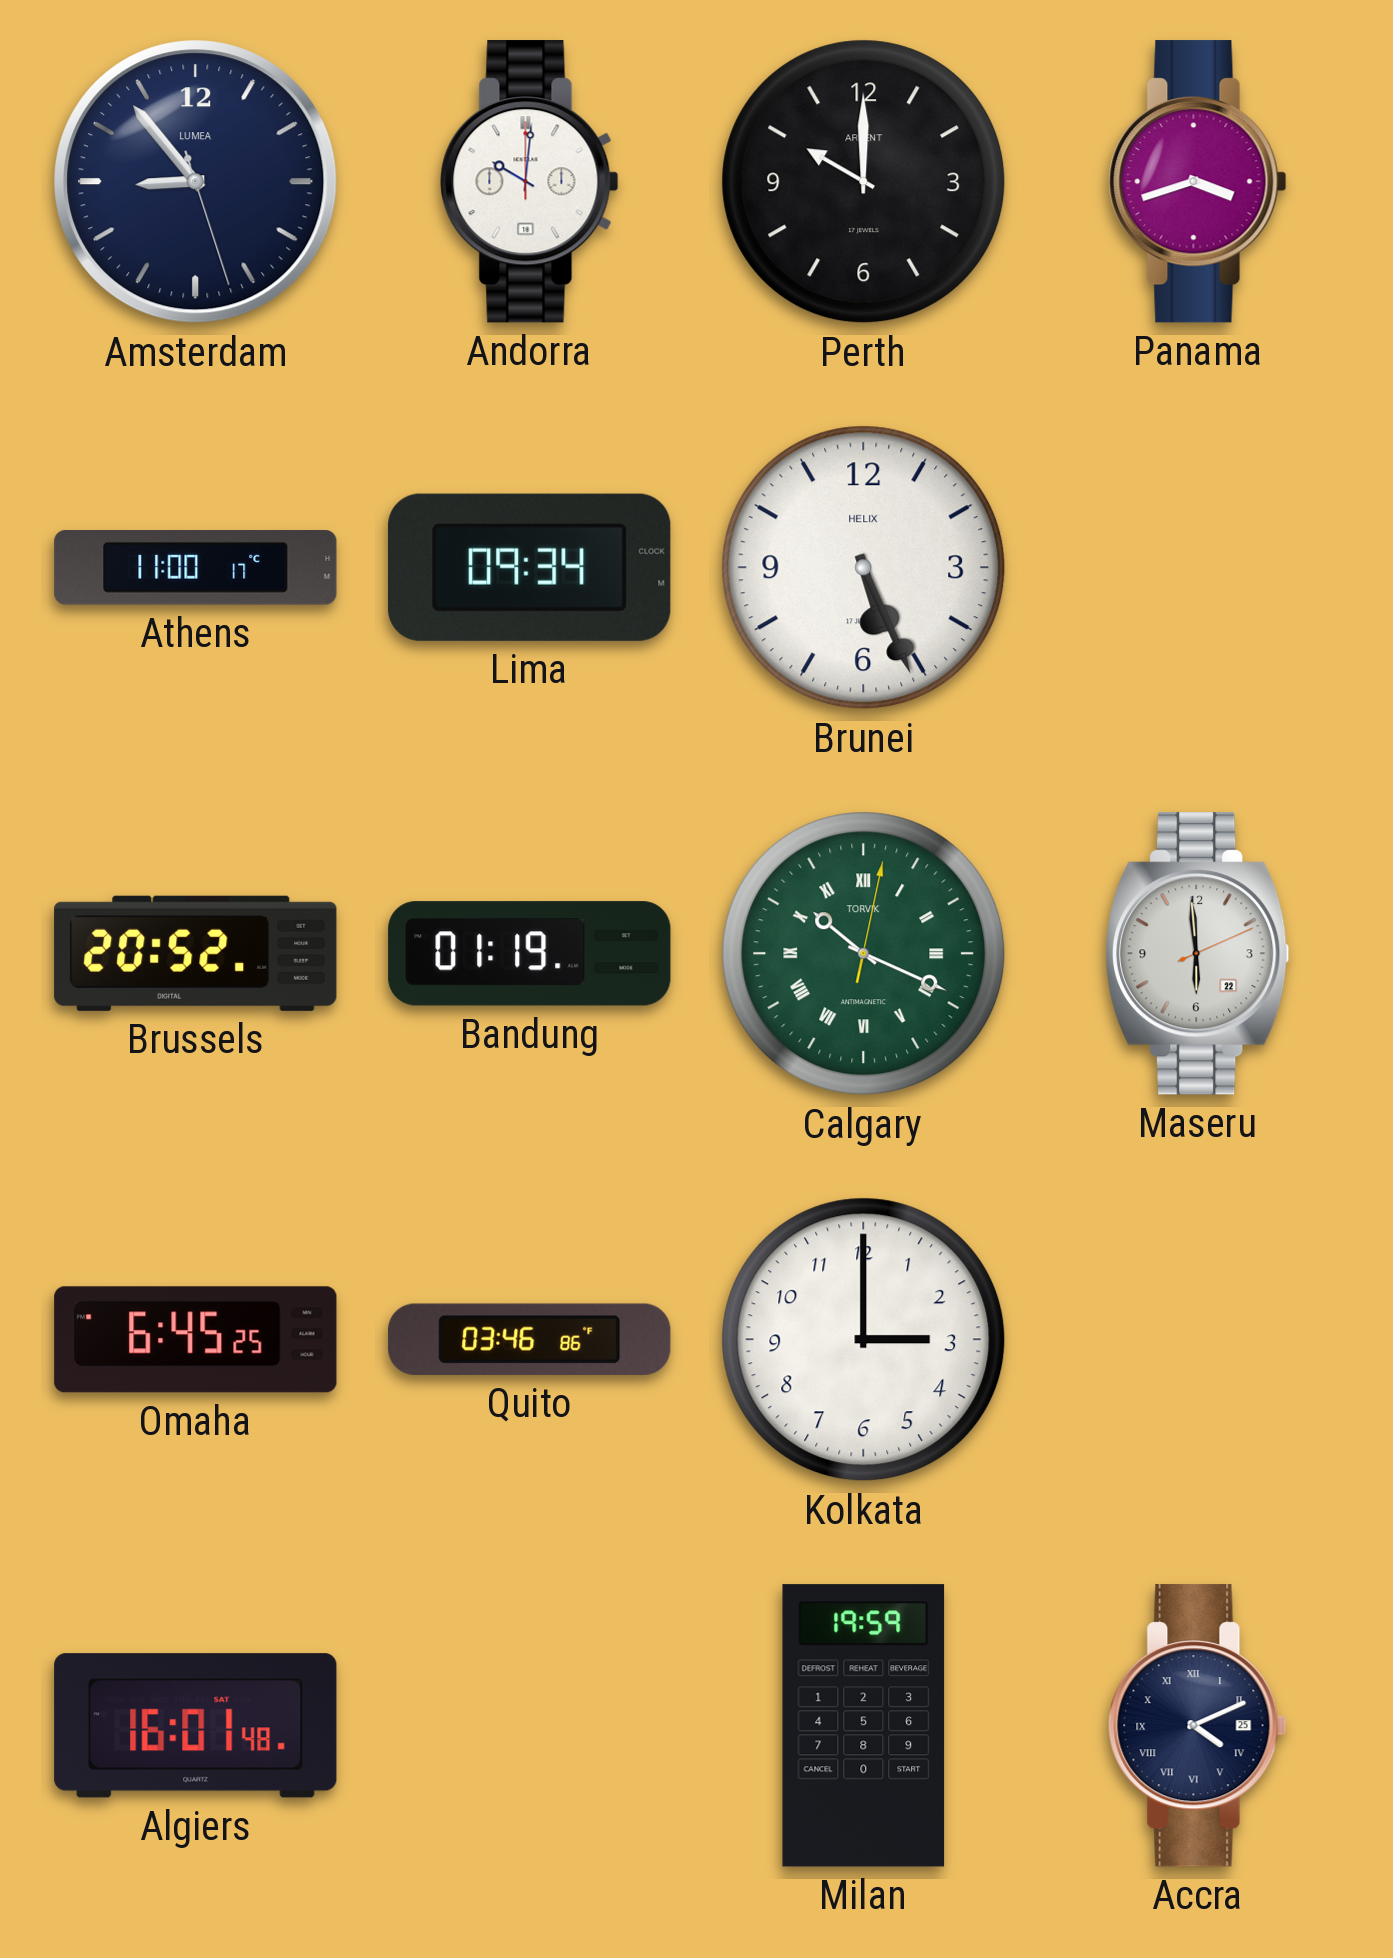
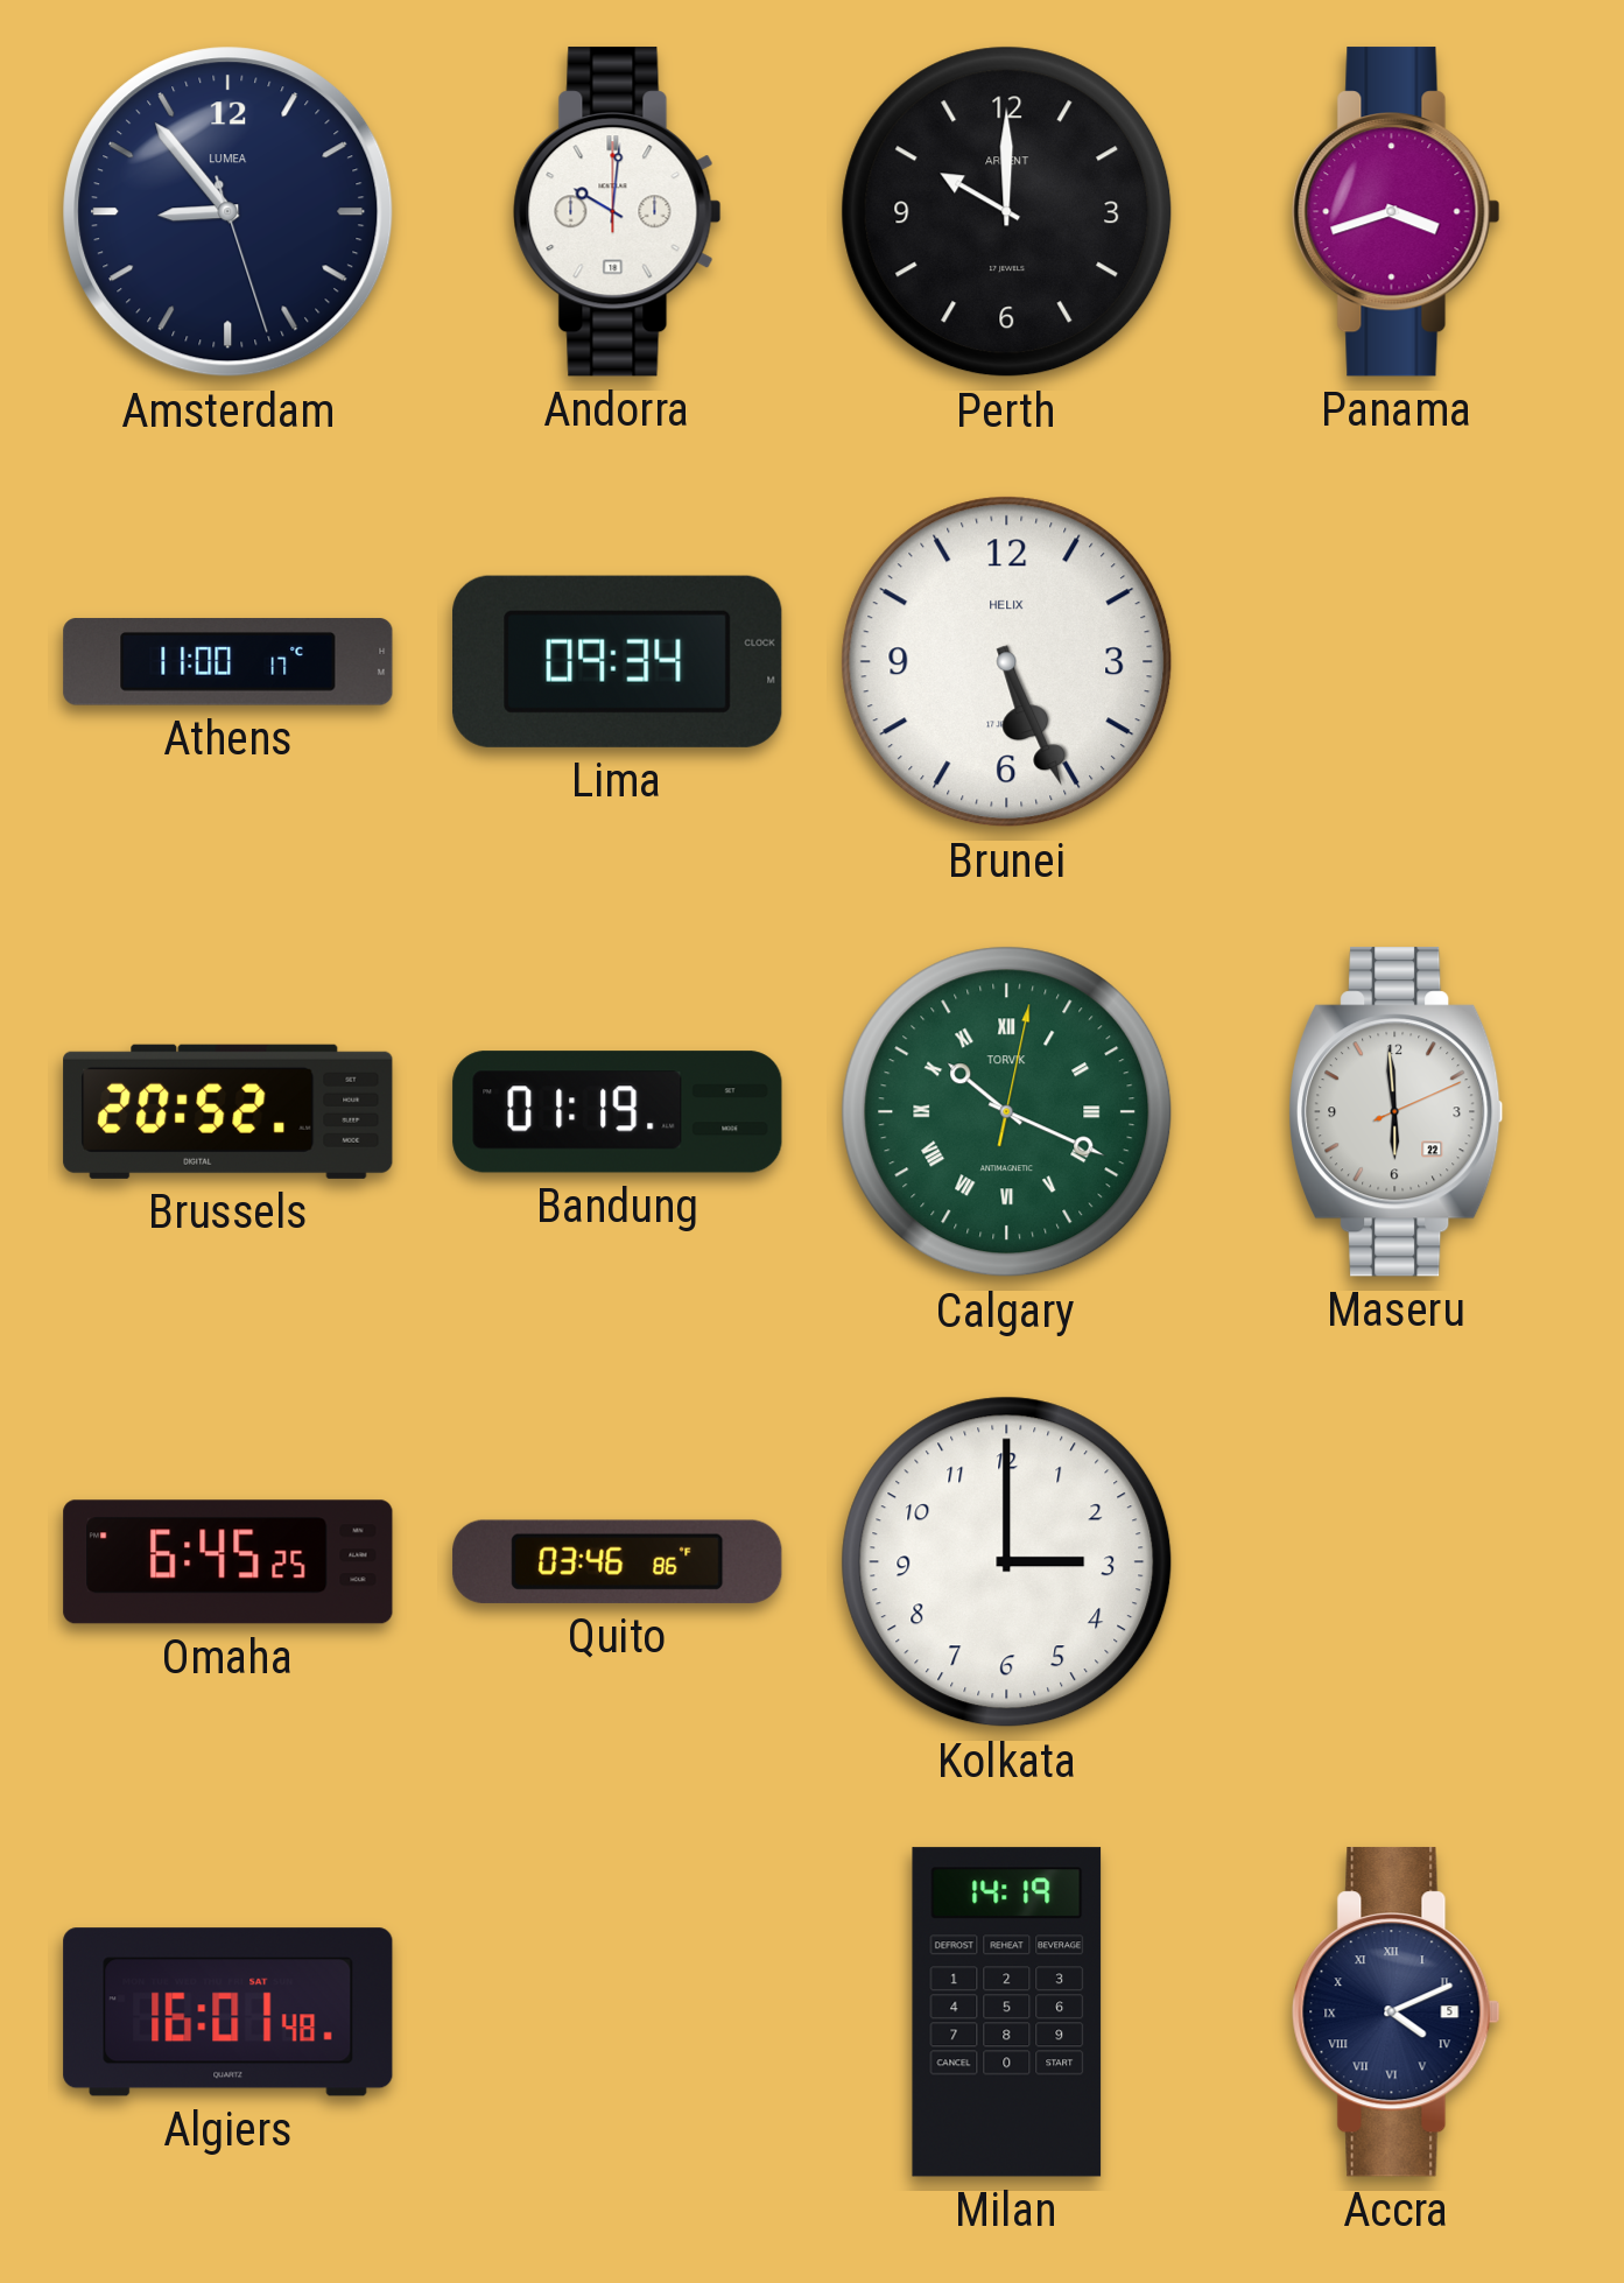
Milan: 19:59 -> 14:19 (1007, 2012)
Accra date: 25 -> 5 (1397, 2012)
